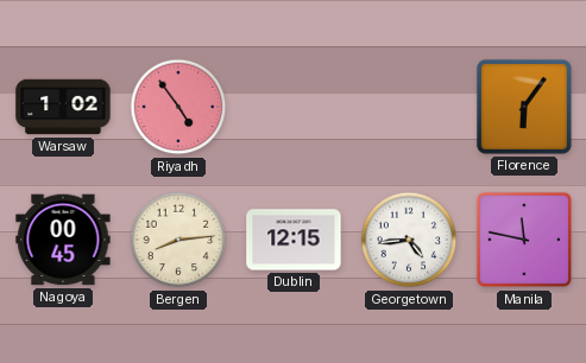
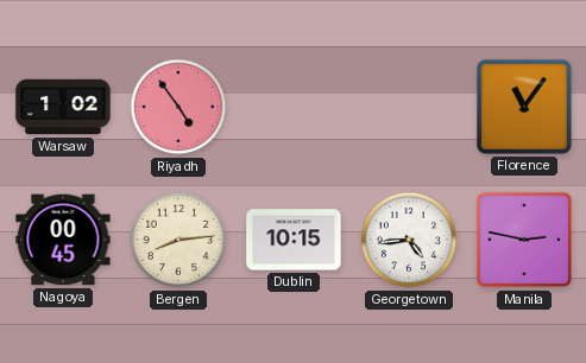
Florence: 6:06 -> 11:06 (524, 107)
Dublin: 12:15 -> 10:15 (294, 240)
Manila: 11:47 -> 2:47 (524, 240)
